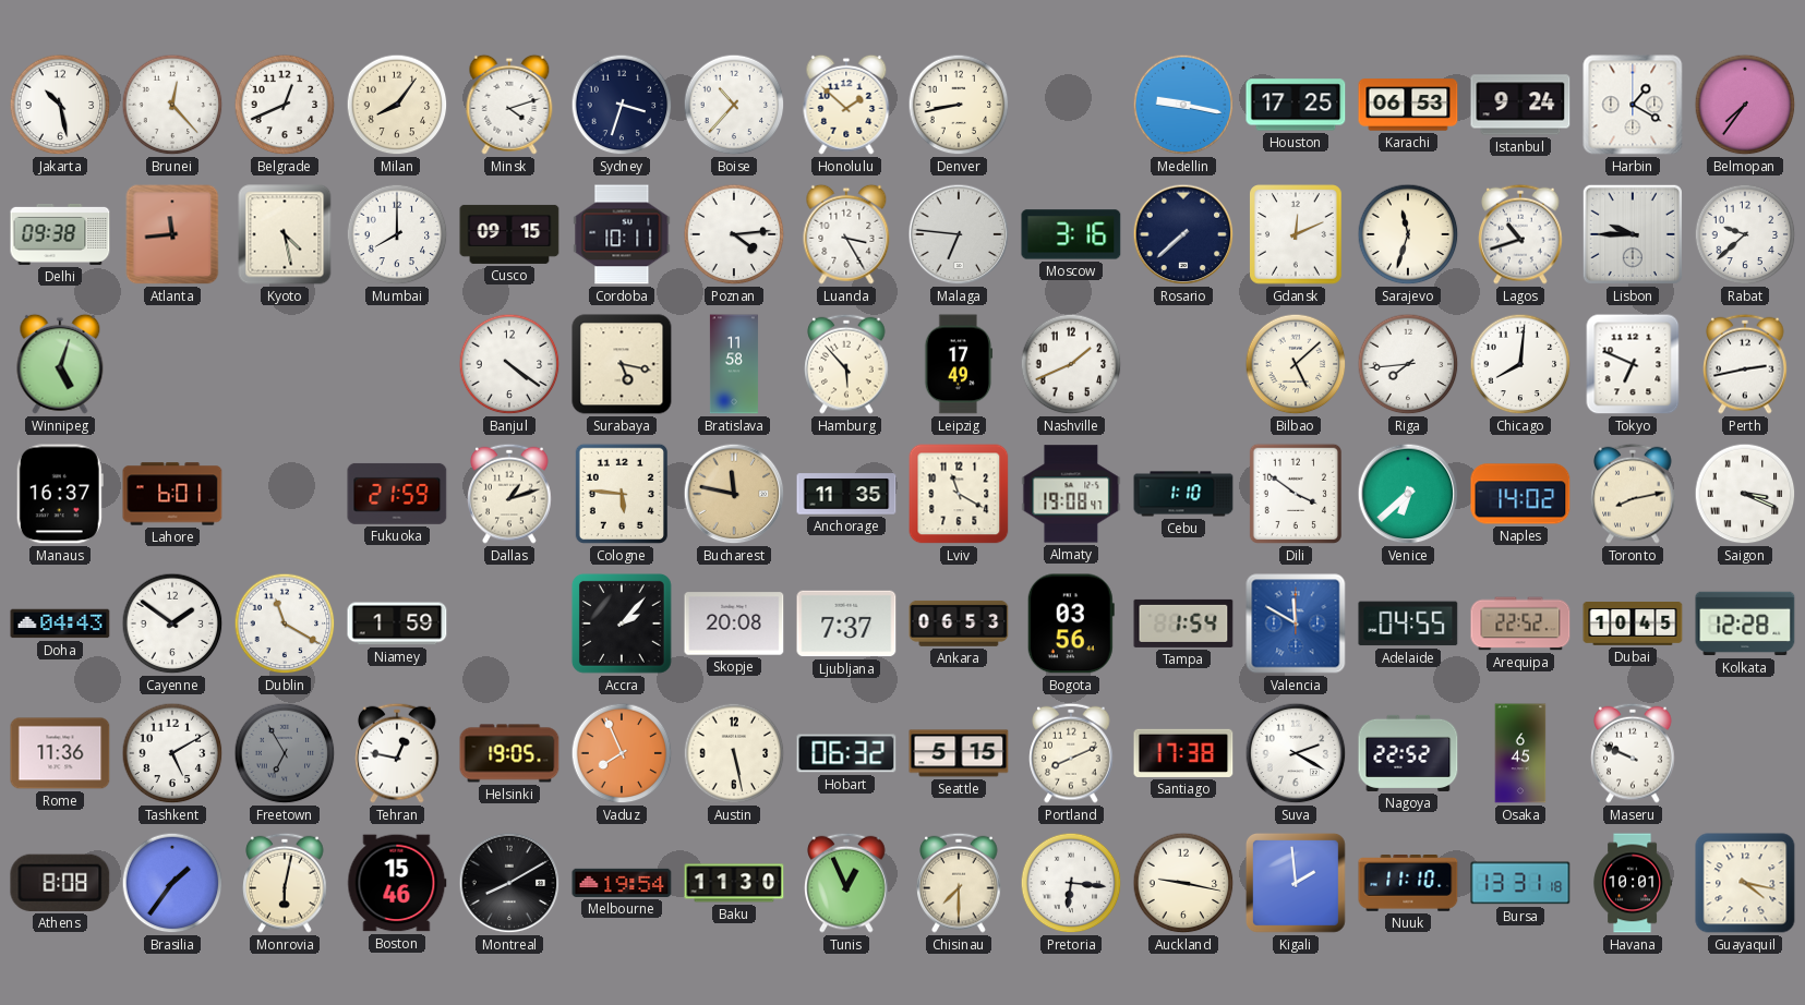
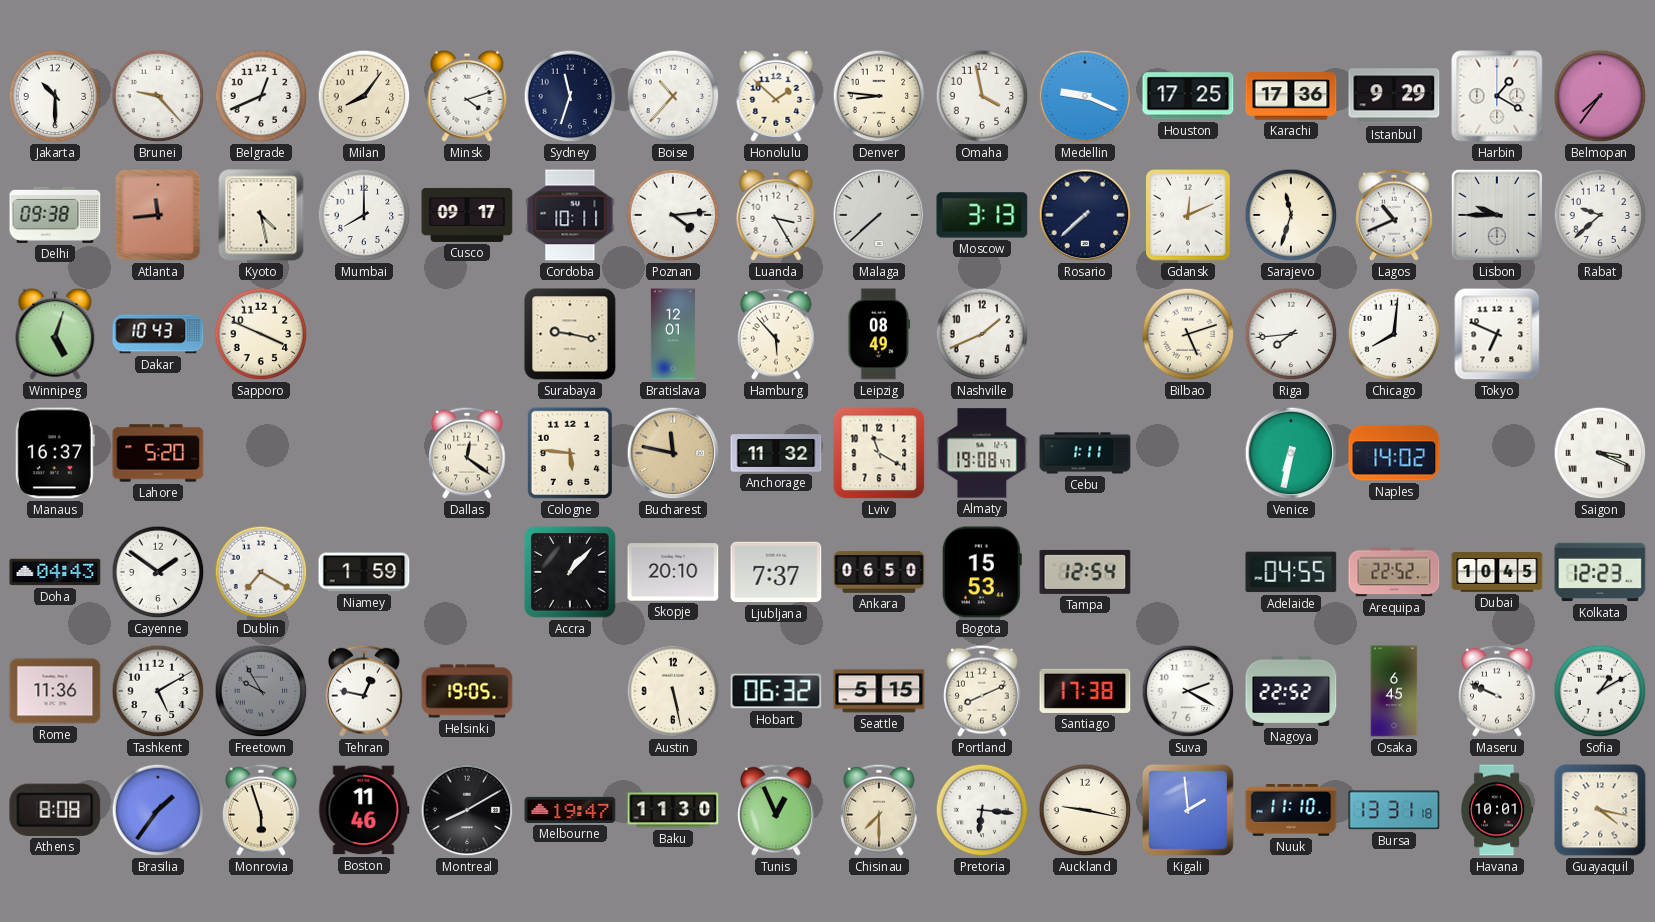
Jakarta: 10:28 -> 10:30 (55, 96)
Brunei: 12:23 -> 9:23 (158, 96)
Sydney: 3:33 -> 11:33 (570, 96)
Denver: 8:43 -> 8:46 (879, 96)
Omaha: none -> 3:58 (982, 96)
Medellin: 9:17 -> 9:19 (1085, 96)
Karachi: 06:53 -> 17:36 (1291, 96)
Istanbul: 9:24 -> 9:29 (1394, 96)
Cusco: 09:15 -> 09:17 (467, 215)
Malaga: 6:46 -> 7:38 (879, 215)
Moscow: 3:16 -> 3:13 (982, 215)
Lagos: 10:42 -> 10:41 (1394, 215)
Dakar: none -> 10:43 (158, 334)
Sapporo: none -> 3:49 (261, 334)
Banjul: 4:21 -> none (509, 364)
Surabaya: 5:17 -> 9:17 (570, 334)
Bratislava: 11:58 -> 12:01 (673, 334)
Leipzig: 17:49 -> 08:49 (879, 334)
Bilbao: 5:08 -> 5:12 (1188, 334)
Perth: 2:43 -> none (1745, 364)
Lahore: 6:01 -> 5:20 (158, 453)
Fukuoka: 21:59 -> none (397, 494)
Dallas: 1:12 -> 12:21 (467, 453)
Anchorage: 11:35 -> 11:32 (776, 453)
Cebu: 1:10 -> 1:11 (1085, 453)
Dili: 3:51 -> none (1296, 494)
Venice: 6:38 -> 6:32 (1291, 453)
Toronto: 8:13 -> none (1633, 494)
Dublin: 11:20 -> 7:20 (261, 572)
Accra: 2:07 -> 1:07 (570, 573)
Skopje: 20:08 -> 20:10 (673, 572)
Ankara: 06:53 -> 06:50 (879, 572)
Bogota: 03:56 -> 15:53 (982, 572)
Tampa: 1:54 -> 12:54 (1085, 572)
Valencia: 11:50 -> none (1296, 623)
Kolkata: 12:28 -> 12:23 (1600, 572)
Freetown: 6:55 -> 9:55 (261, 691)
Vaduz: 7:56 -> none (622, 753)
Sofia: none -> 1:10 (1600, 691)
Monrovia: 6:02 -> 5:57 (261, 810)
Boston: 15:46 -> 11:46 (364, 810)
Melbourne: 19:54 -> 19:47 (570, 810)
